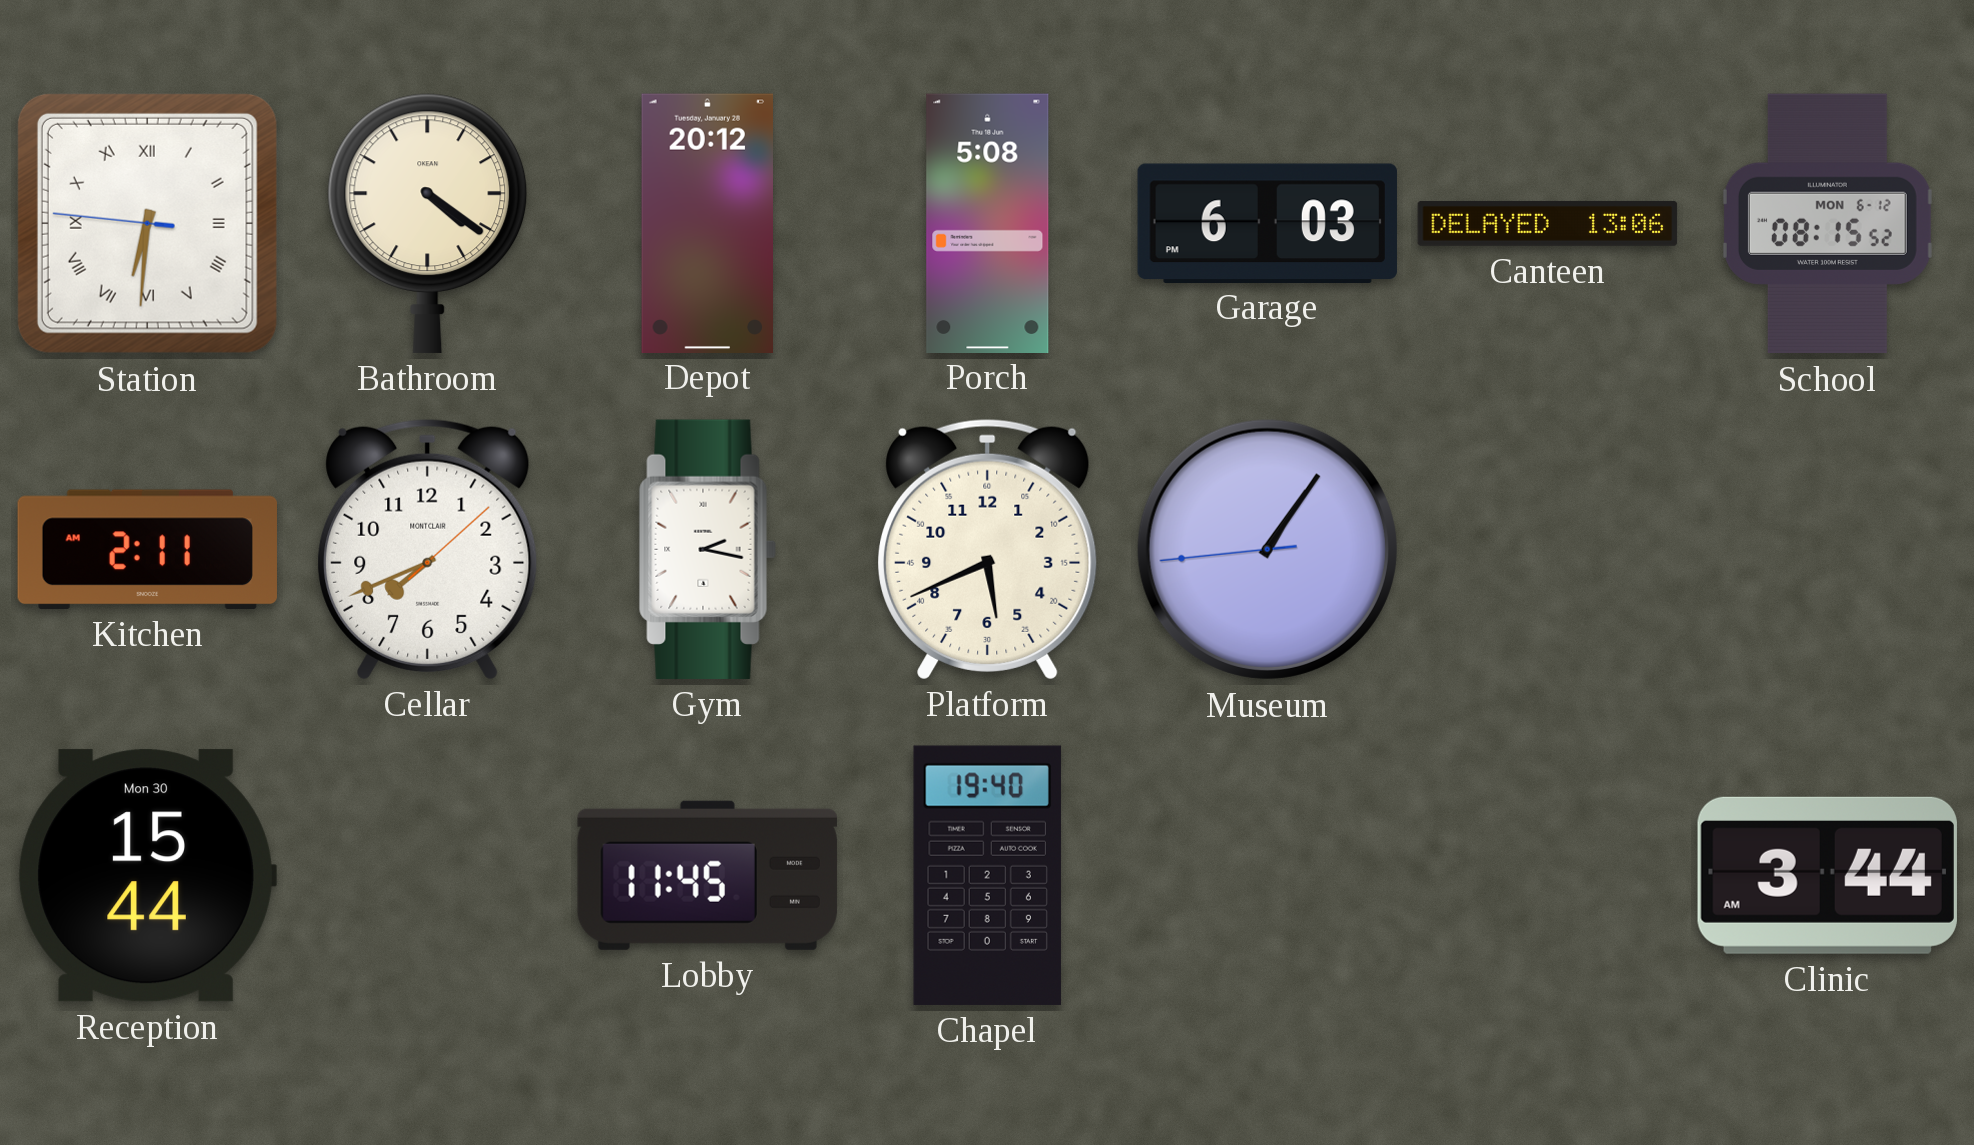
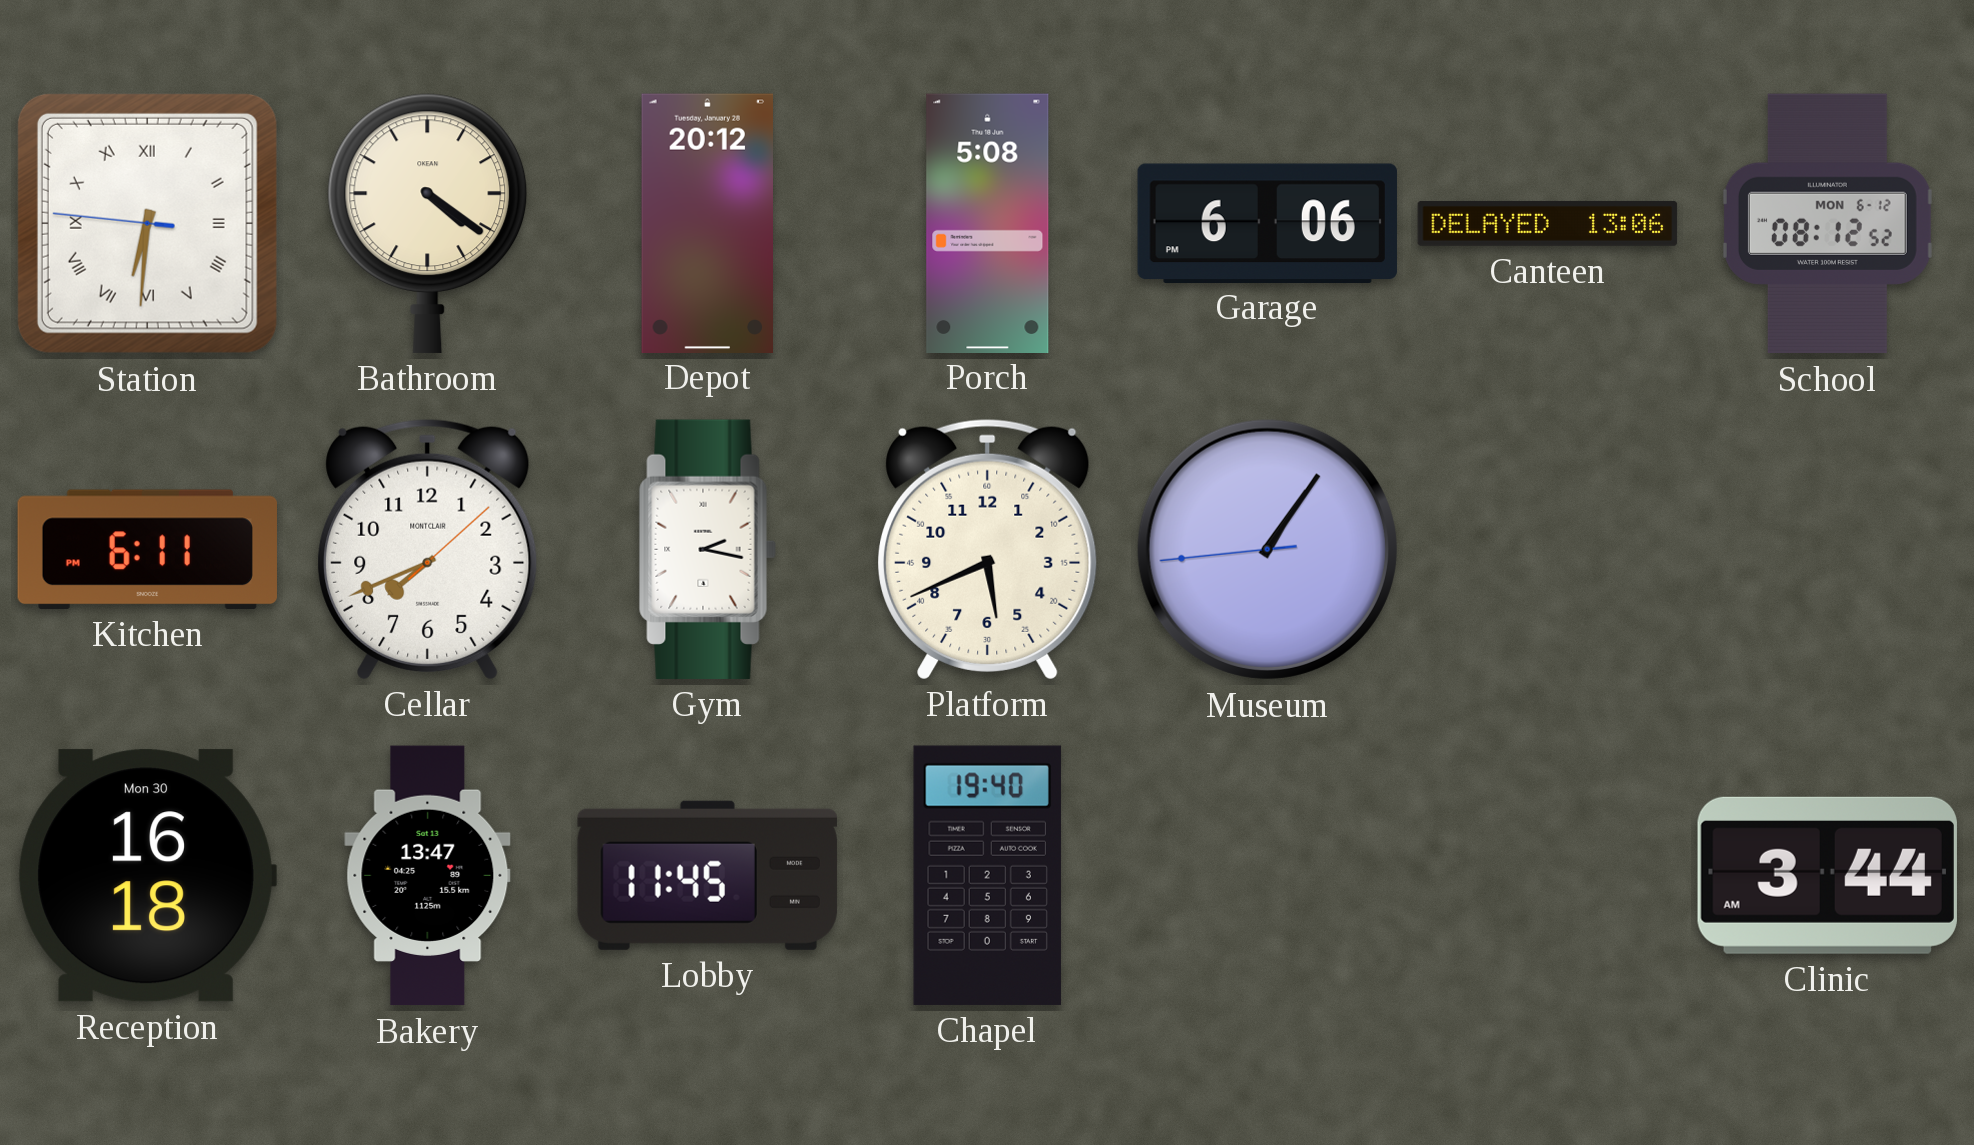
Garage: 6:03 -> 6:06 (1267, 223)
School: 08:15 -> 08:12 (1827, 224)
Kitchen: 2:11 -> 6:11 (147, 549)
Reception: 15:44 -> 16:18 (147, 876)
Bakery: none -> 13:47 (428, 876)
